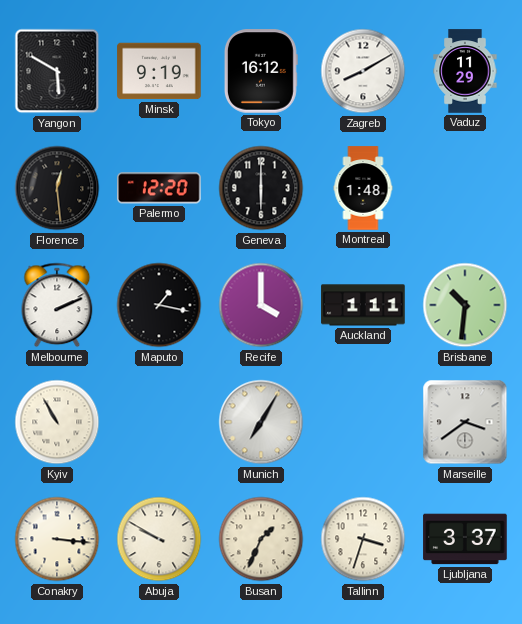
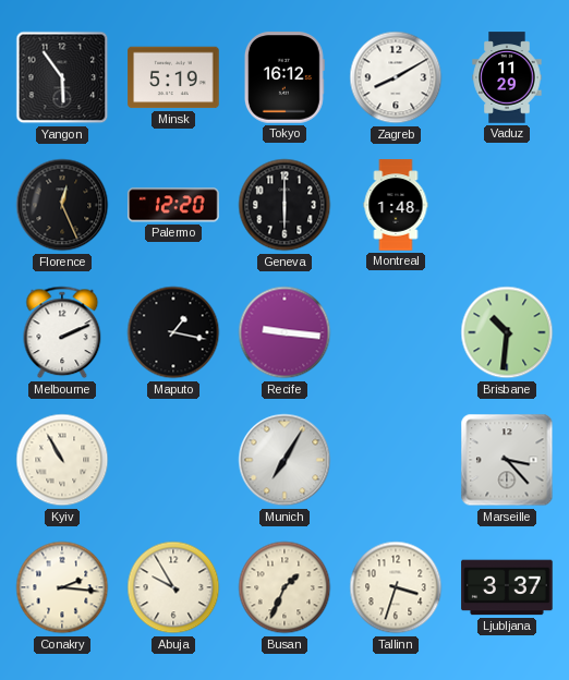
Yangon: 5:50 -> 5:54 (62, 77)
Minsk: 9:19 -> 5:19 (173, 77)
Florence: 12:29 -> 12:26 (62, 205)
Recife: 4:00 -> 9:16 (284, 332)
Auckland: 1:11 -> none (363, 305)
Marseille: 3:39 -> 3:23 (507, 460)
Conakry: 3:16 -> 2:16 (62, 587)
Abuja: 9:50 -> 9:55 (173, 587)
